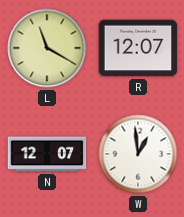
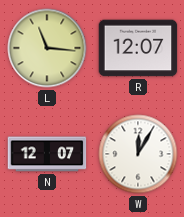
L: 11:20 -> 11:16 (47, 48)
W: 12:59 -> 12:05 (138, 154)
